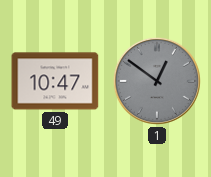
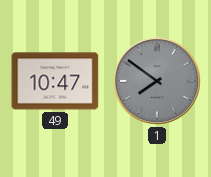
1: 12:51 -> 7:51 (157, 81)
